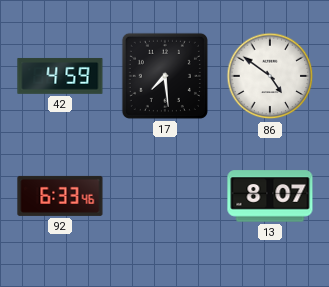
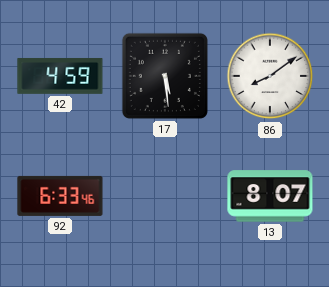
17: 7:29 -> 5:29 (165, 76)
86: 4:51 -> 8:09 (270, 76)
